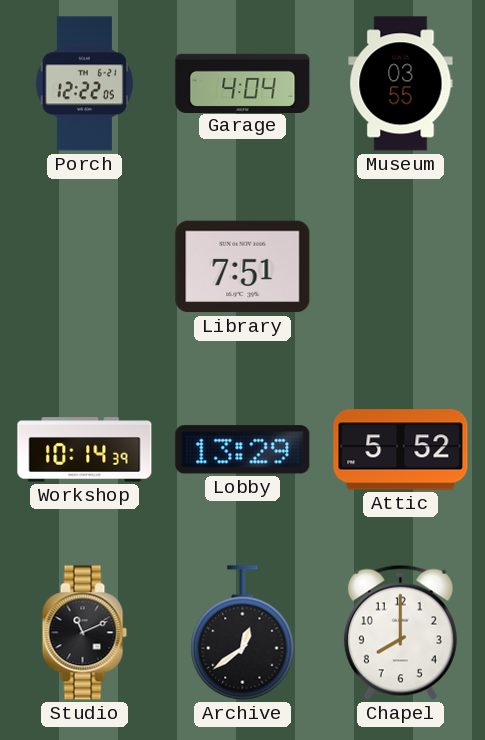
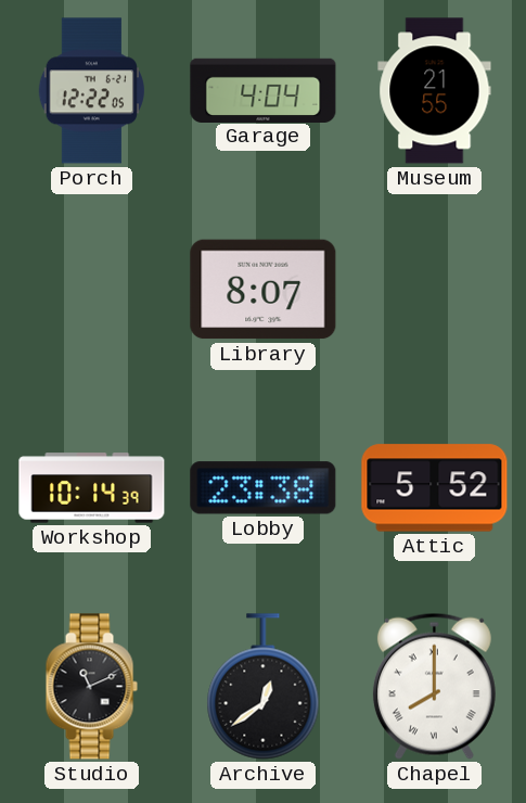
Museum: 03:55 -> 21:55 (435, 91)
Library: 7:51 -> 8:07 (264, 290)
Lobby: 13:29 -> 23:38 (264, 488)
Chapel numerals: Arabic -> Roman (434, 686)
